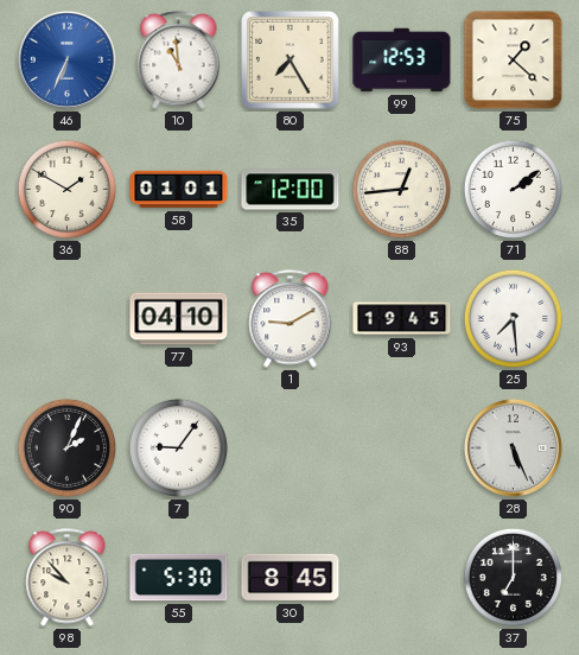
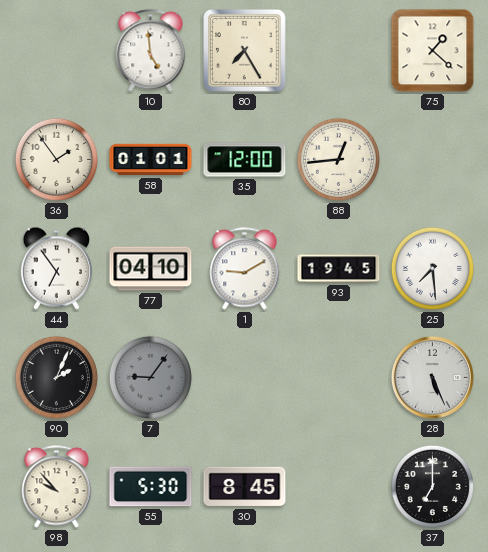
46: 6:34 -> none (66, 59)
10: 10:59 -> 4:59 (151, 51)
99: 12:53 -> none (402, 61)
36: 1:50 -> 1:54 (56, 159)
71: 2:09 -> none (513, 189)
44: none -> 6:54 (57, 268)
7 dial: white -> grey (150, 377)
